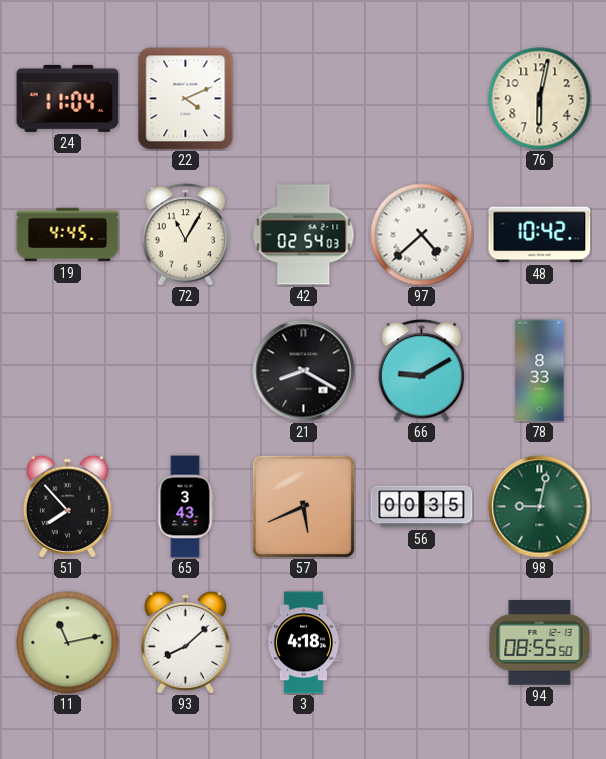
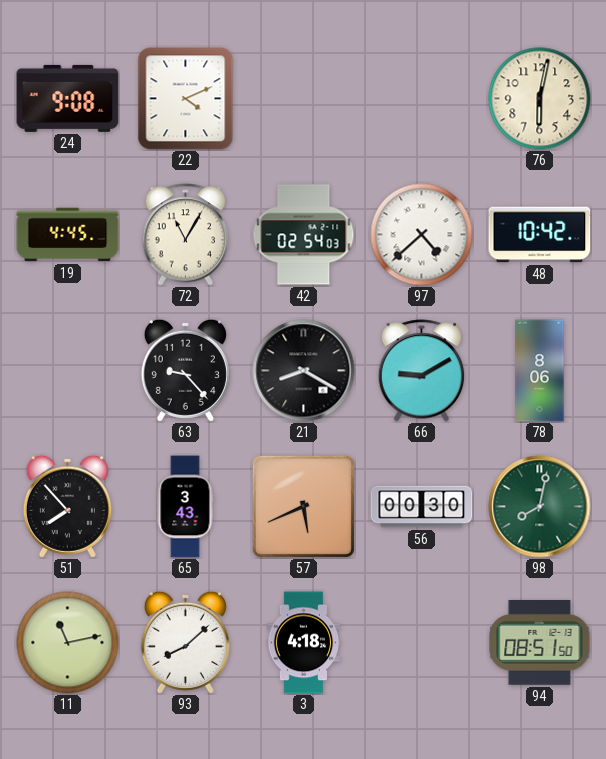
24: 11:04 -> 9:08 (68, 98)
63: none -> 9:23 (185, 370)
78: 8:33 -> 8:06 (540, 371)
56: 00:35 -> 00:30 (422, 507)
98: 9:02 -> 8:02 (540, 507)
94: 08:55 -> 08:51 (540, 643)
